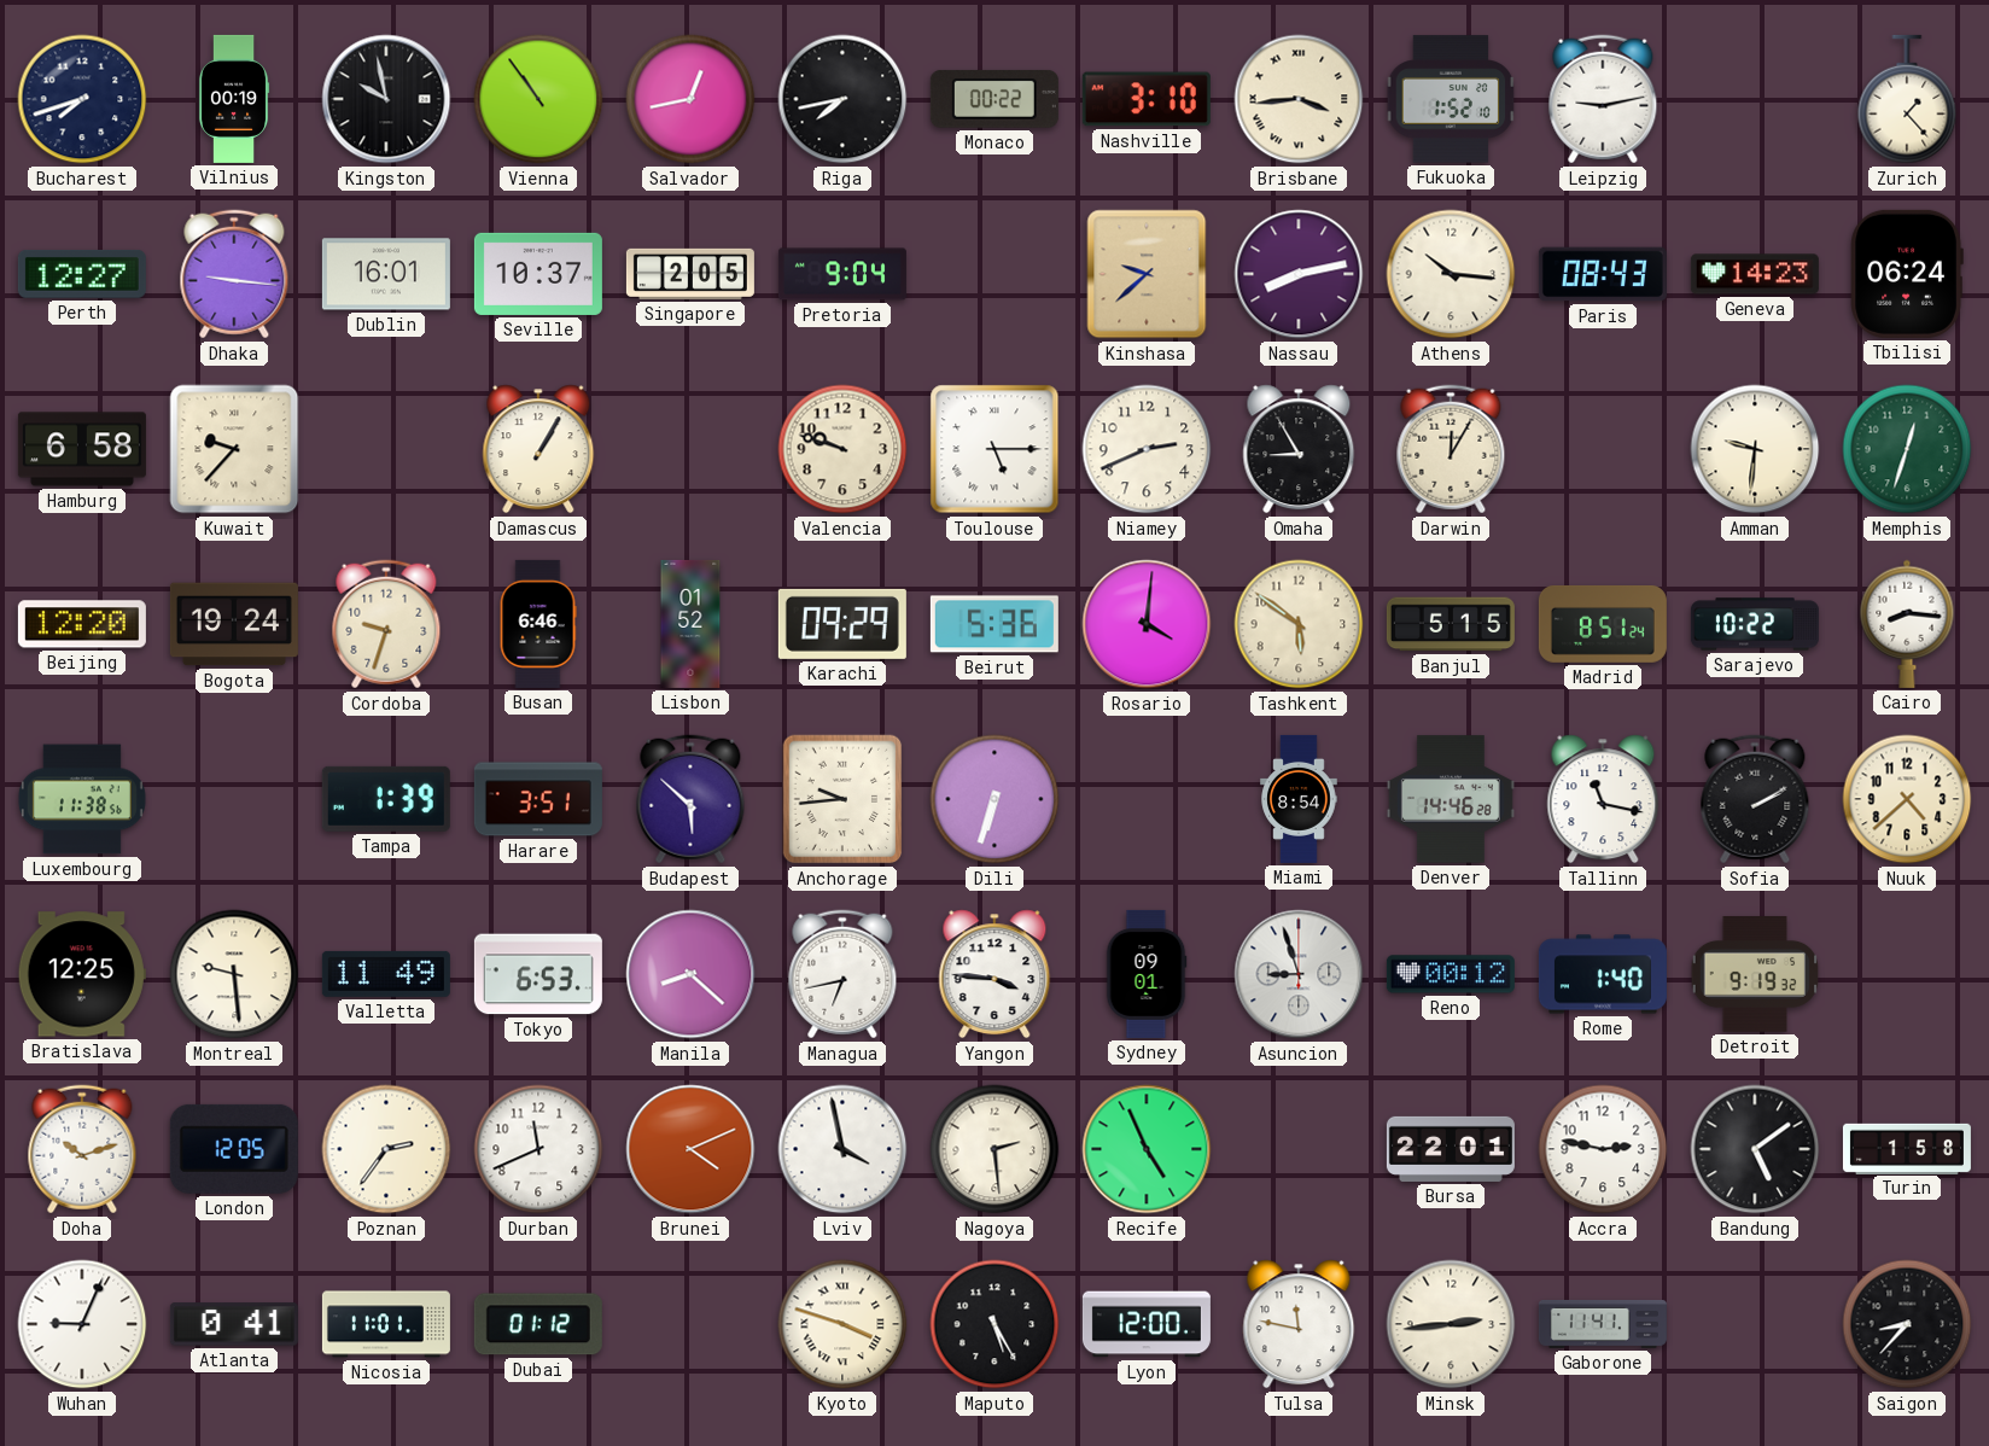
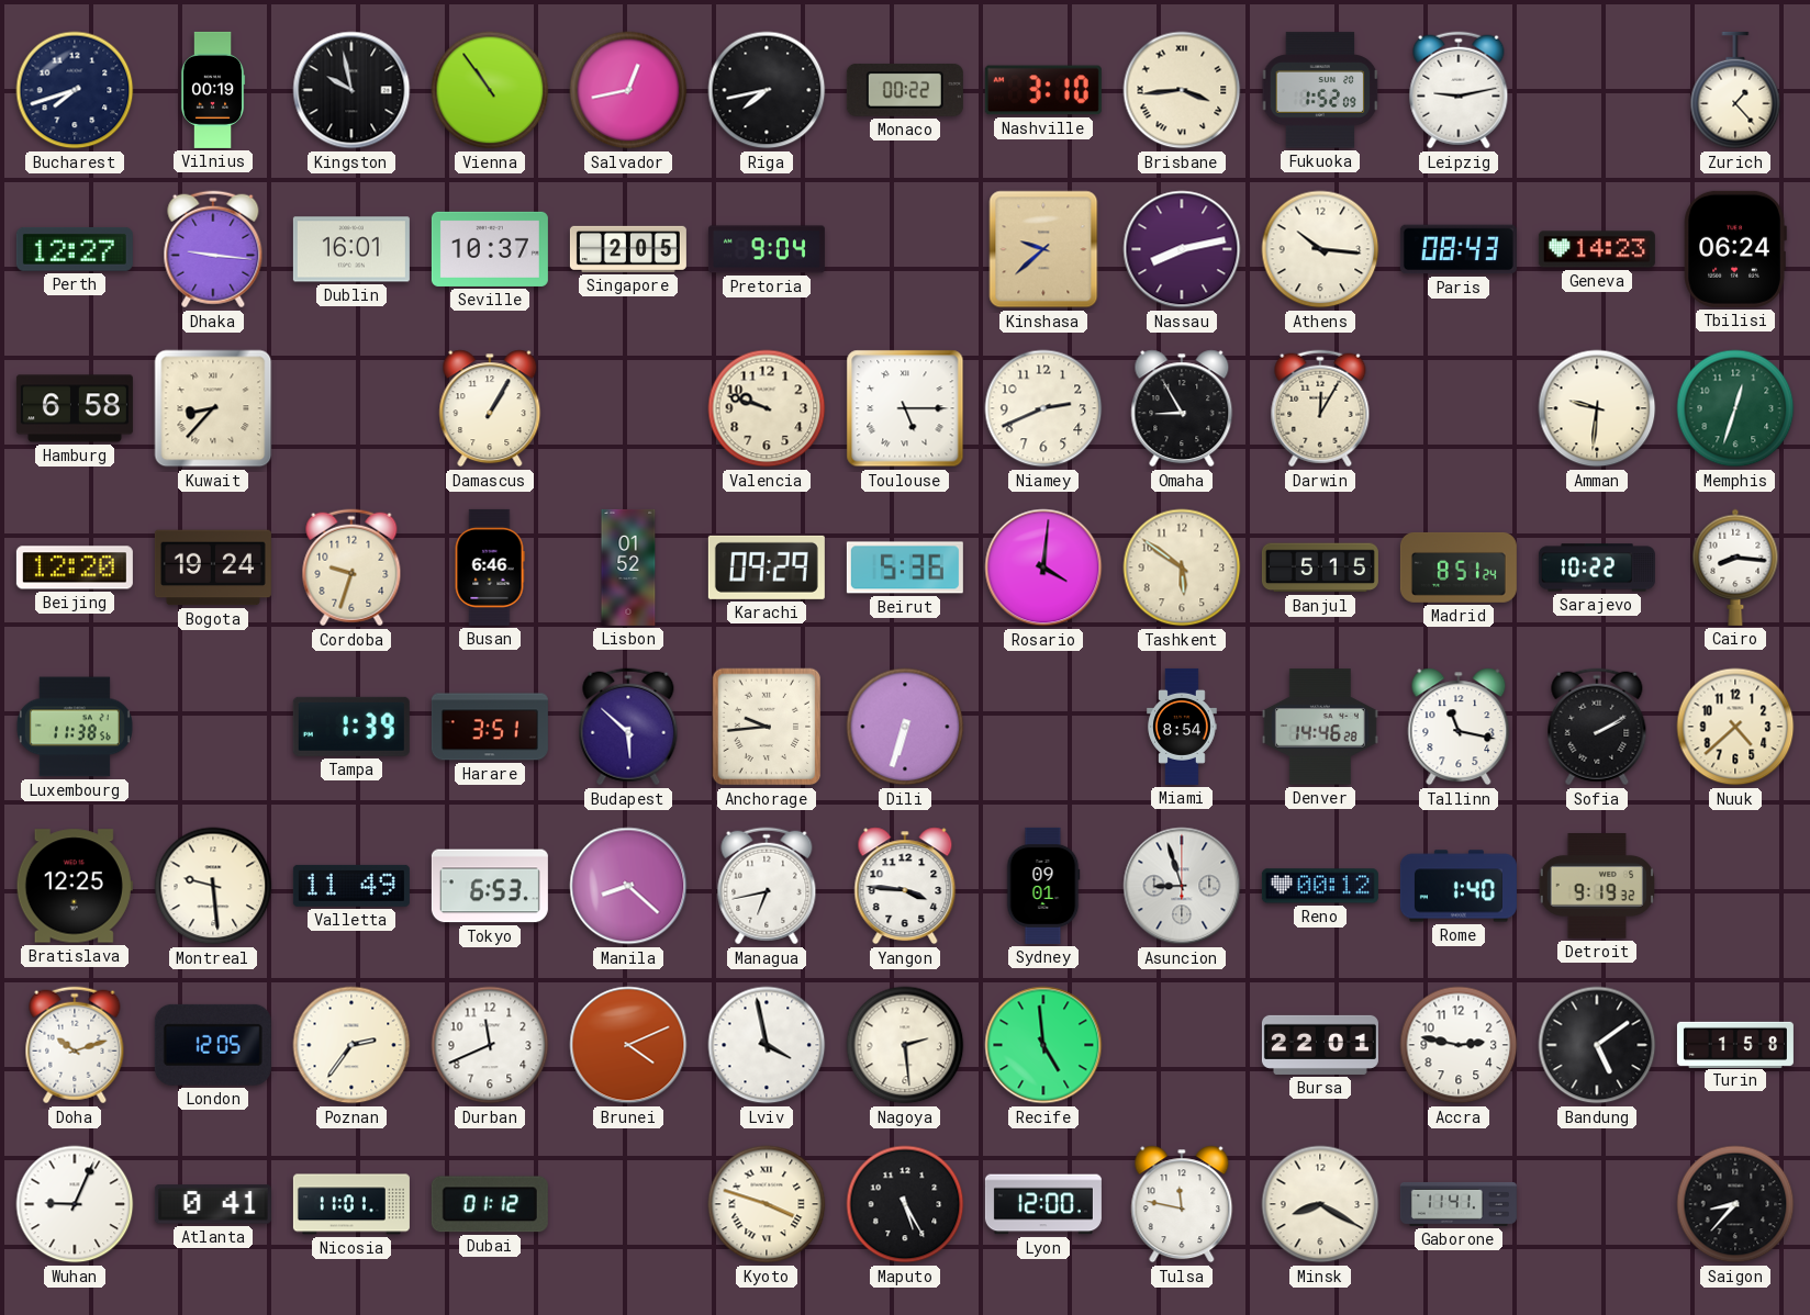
Fukuoka: 1:52:10 -> 1:52:09 (1320, 90)
Kuwait: 9:37 -> 8:37 (213, 408)
Recife: 4:56 -> 4:59 (1043, 1045)
Minsk: 2:44 -> 8:20 (1320, 1204)
